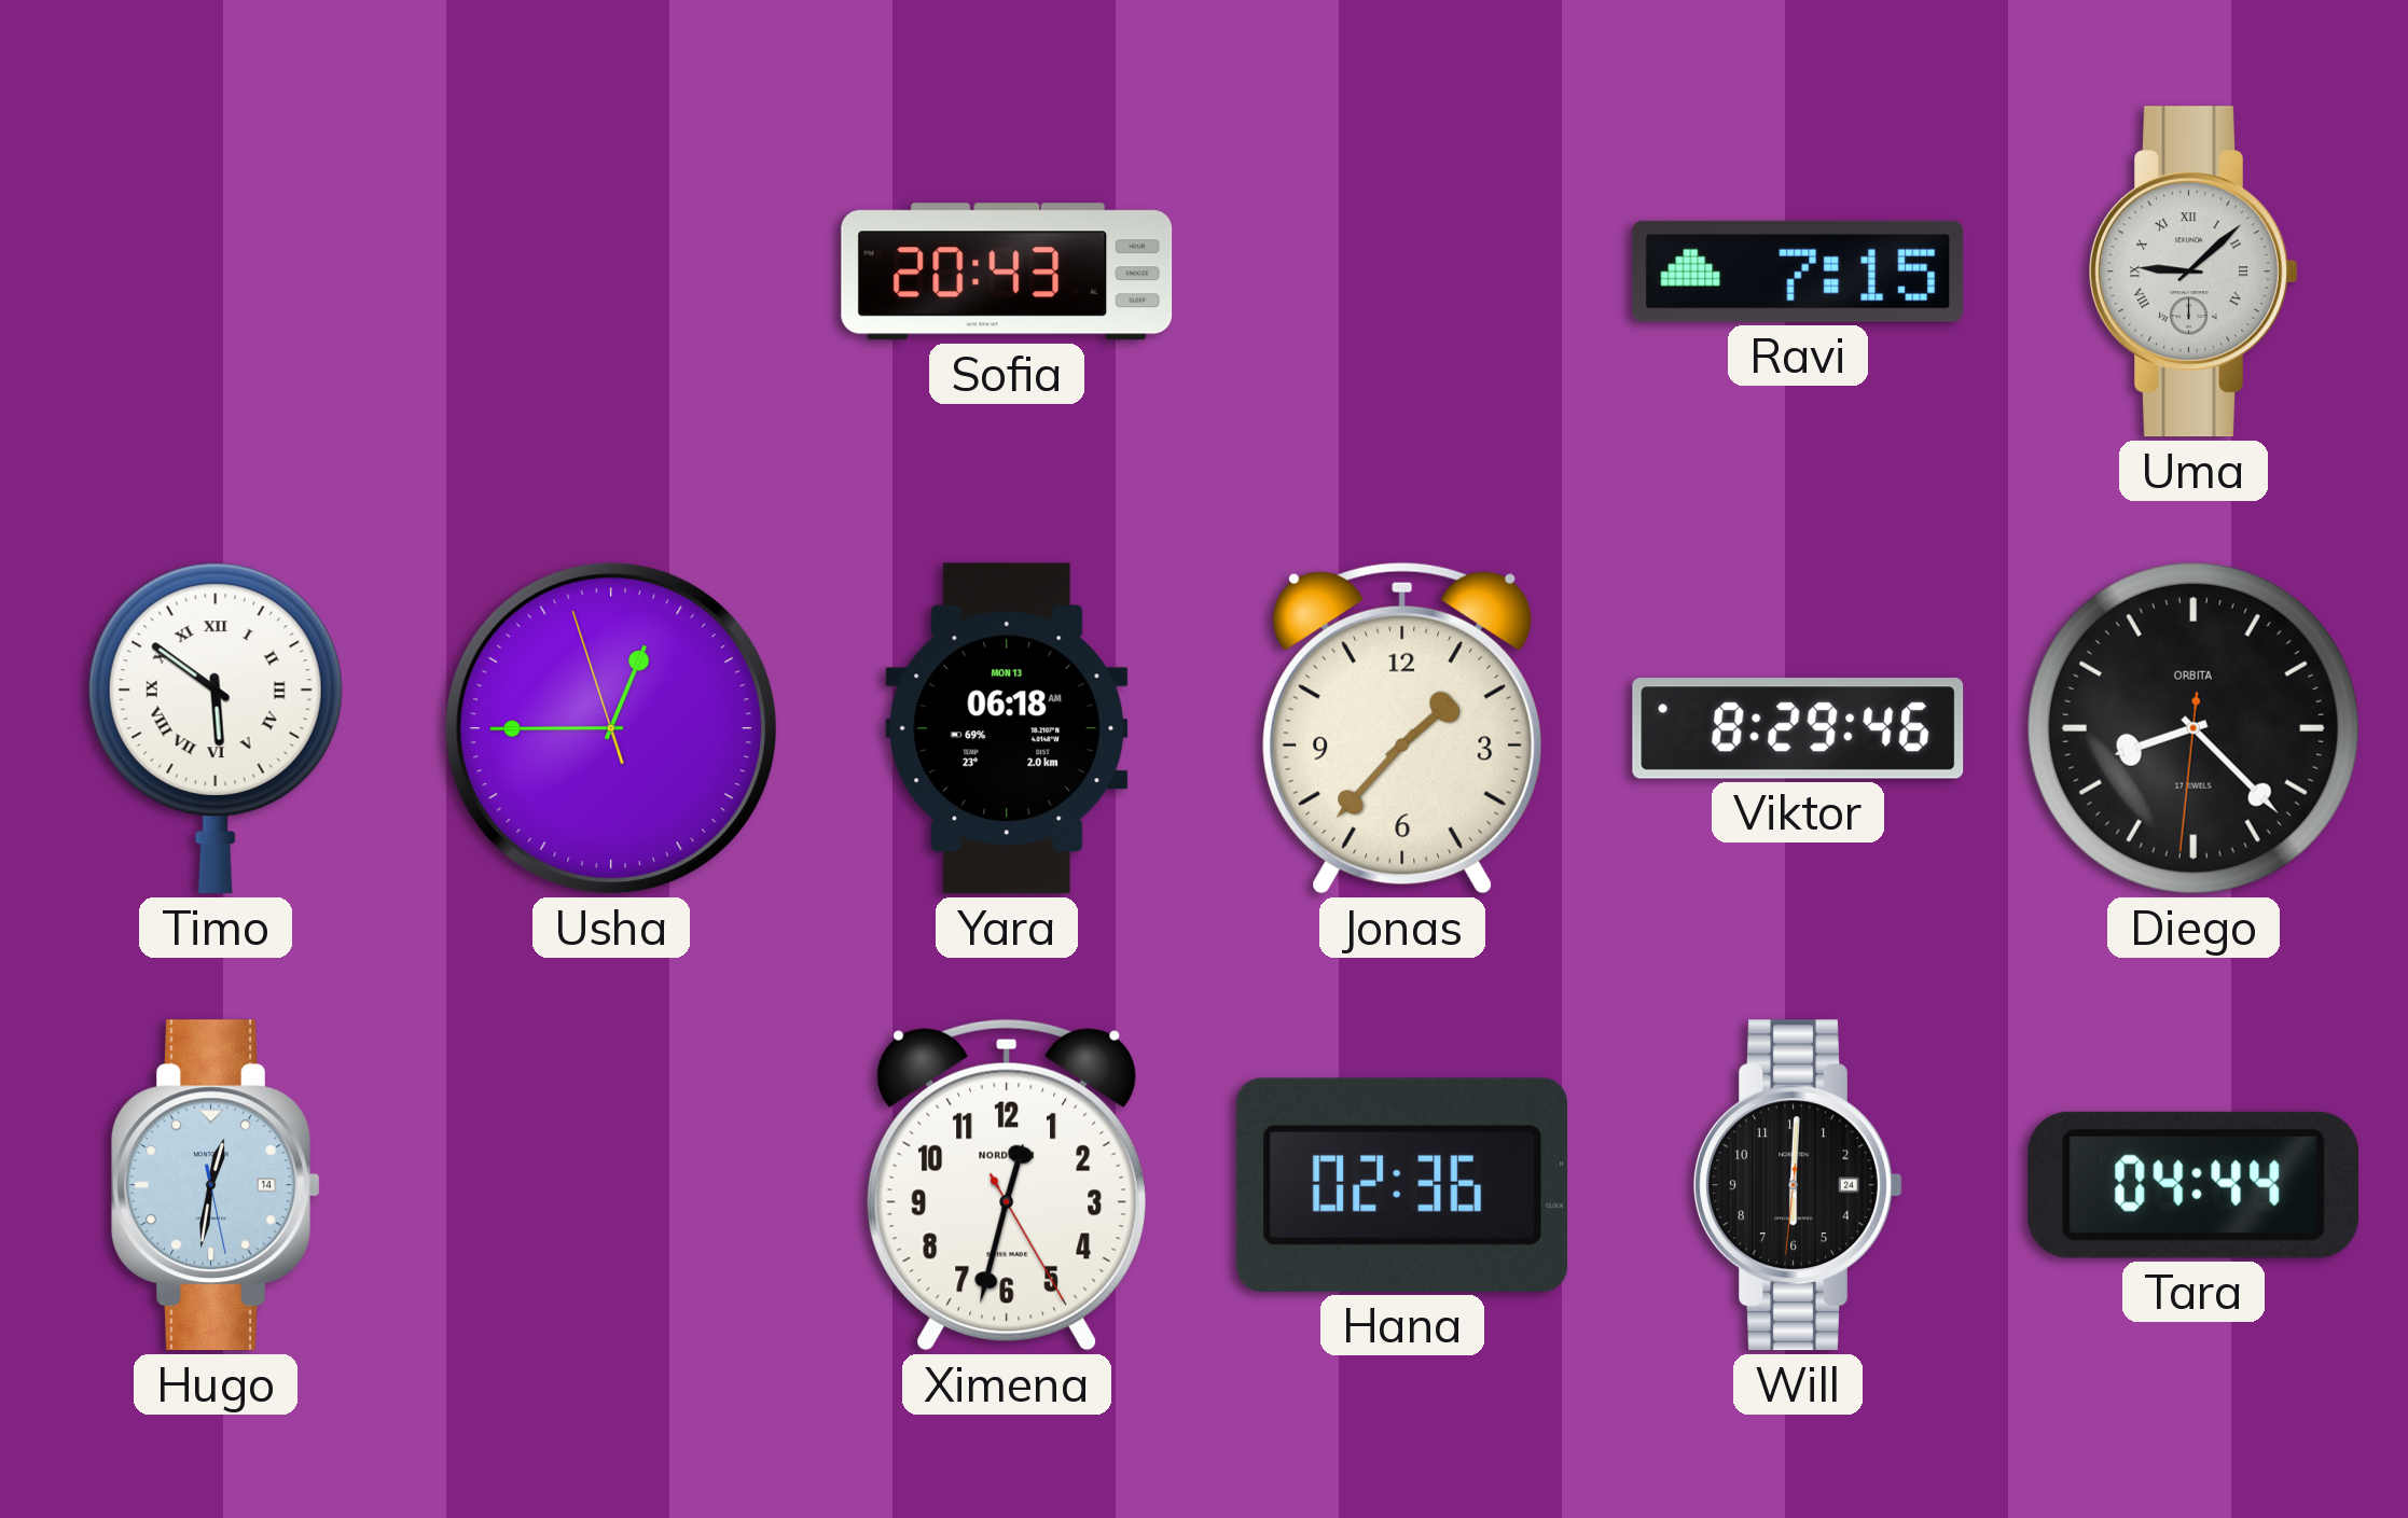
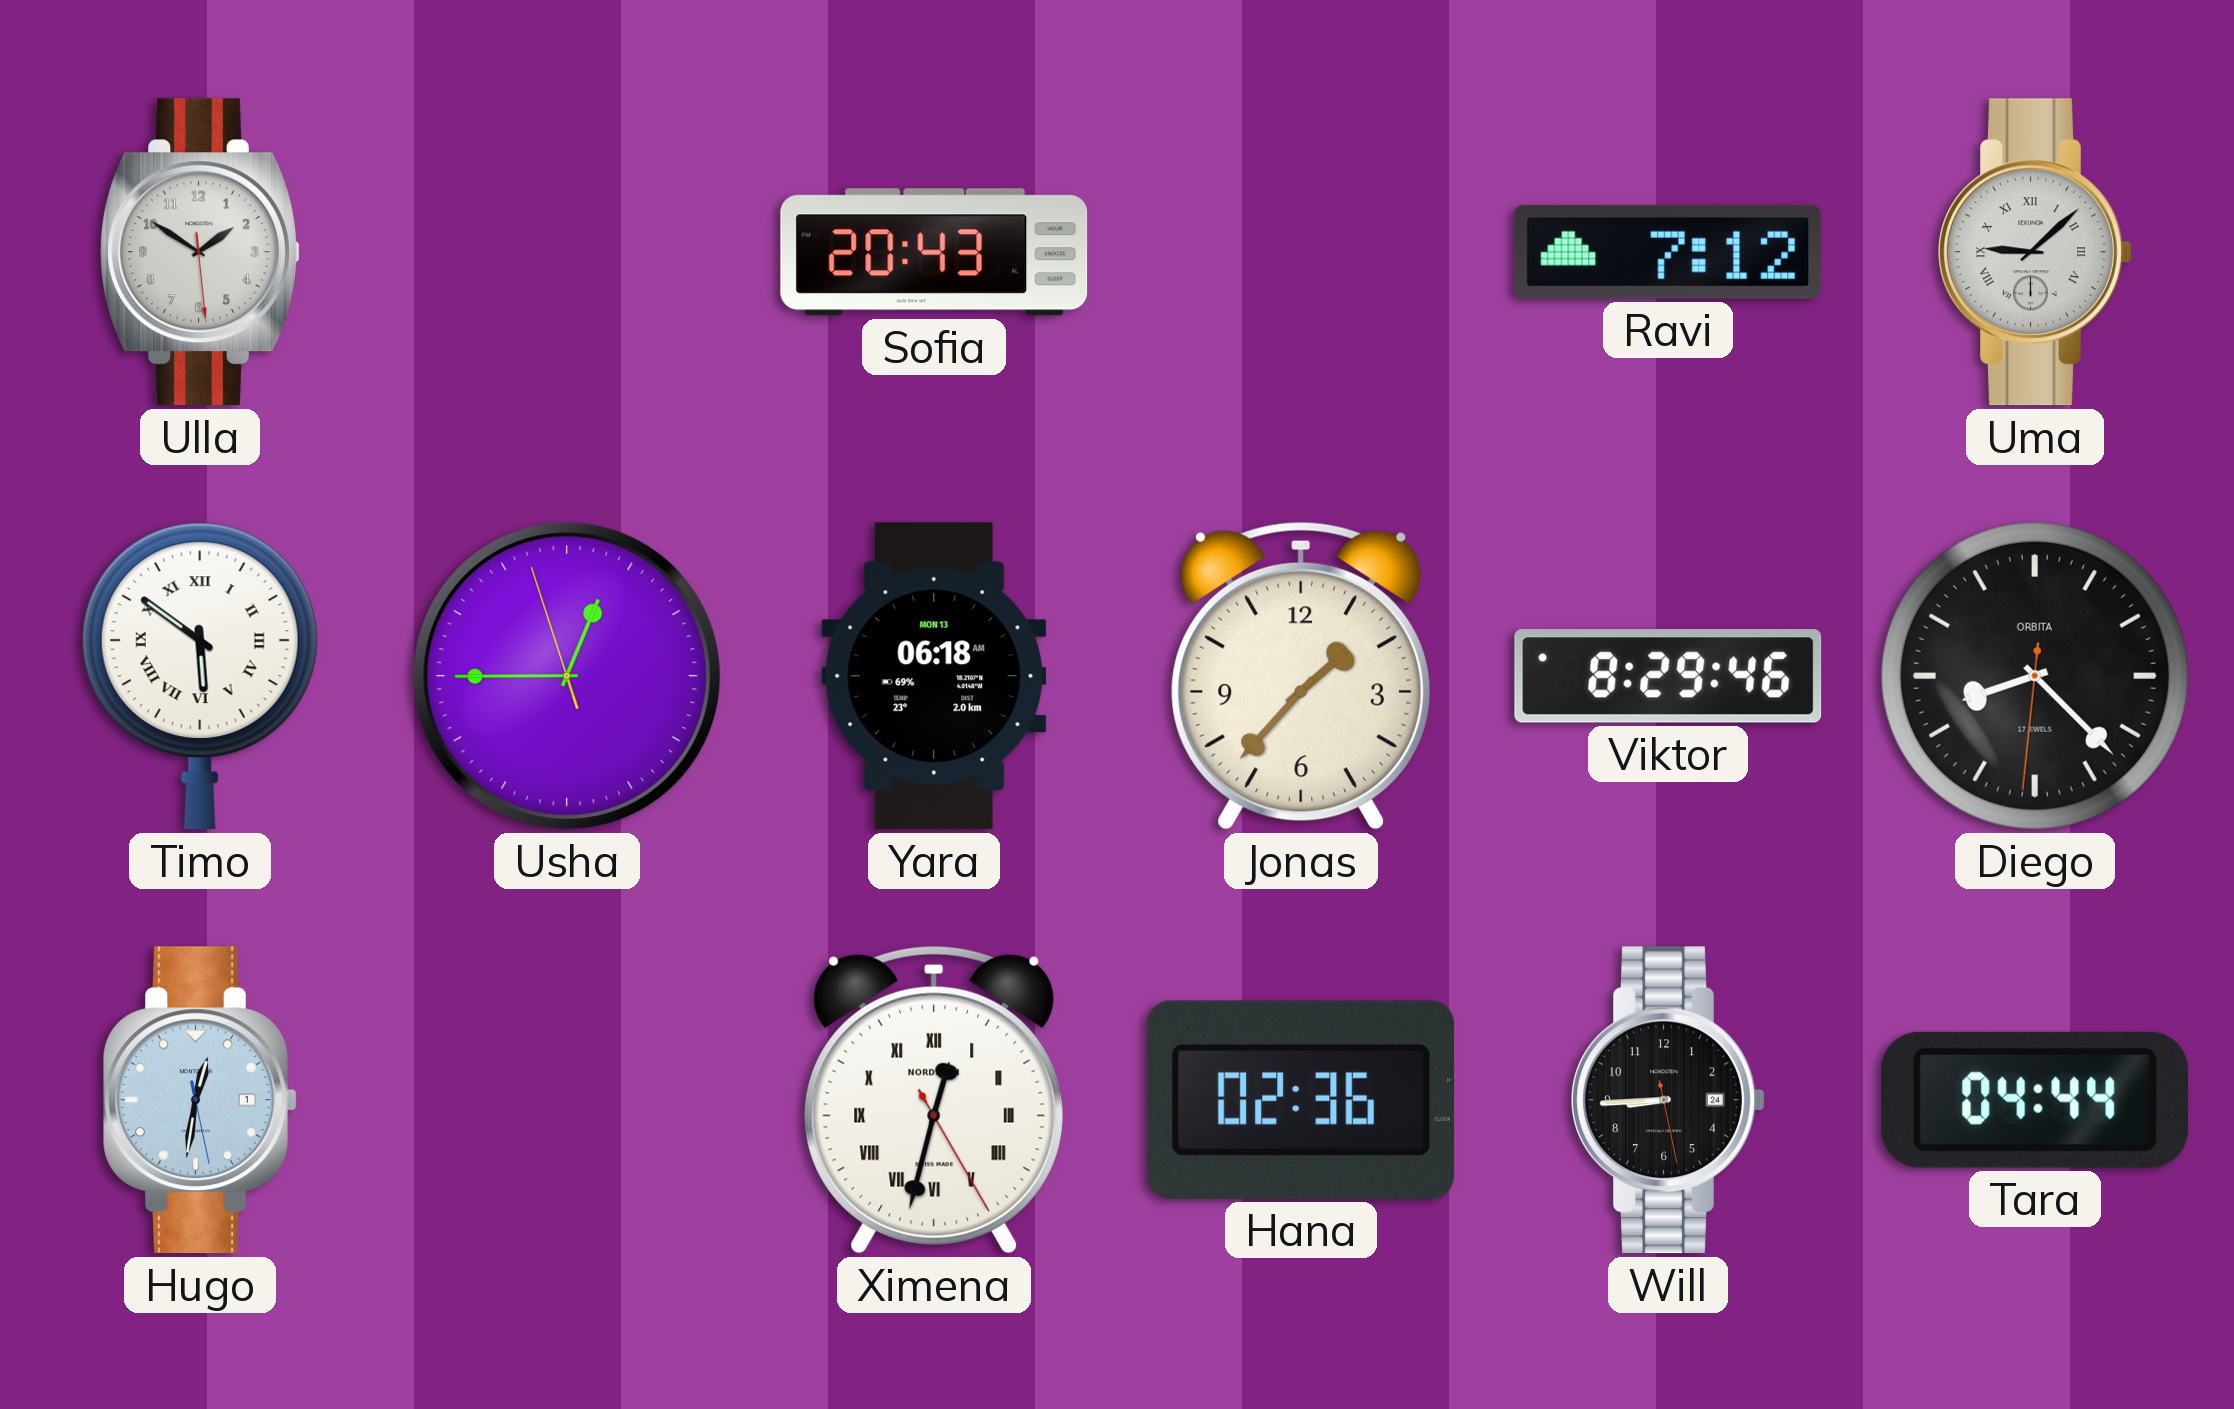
Ulla: none -> 1:50 (200, 252)
Ravi: 7:15 -> 7:12 (1668, 252)
Hugo date: 14 -> 1 (200, 1100)
Ximena numerals: Arabic -> Roman (933, 1100)
Will: 6:00 -> 8:44 (1668, 1100)
